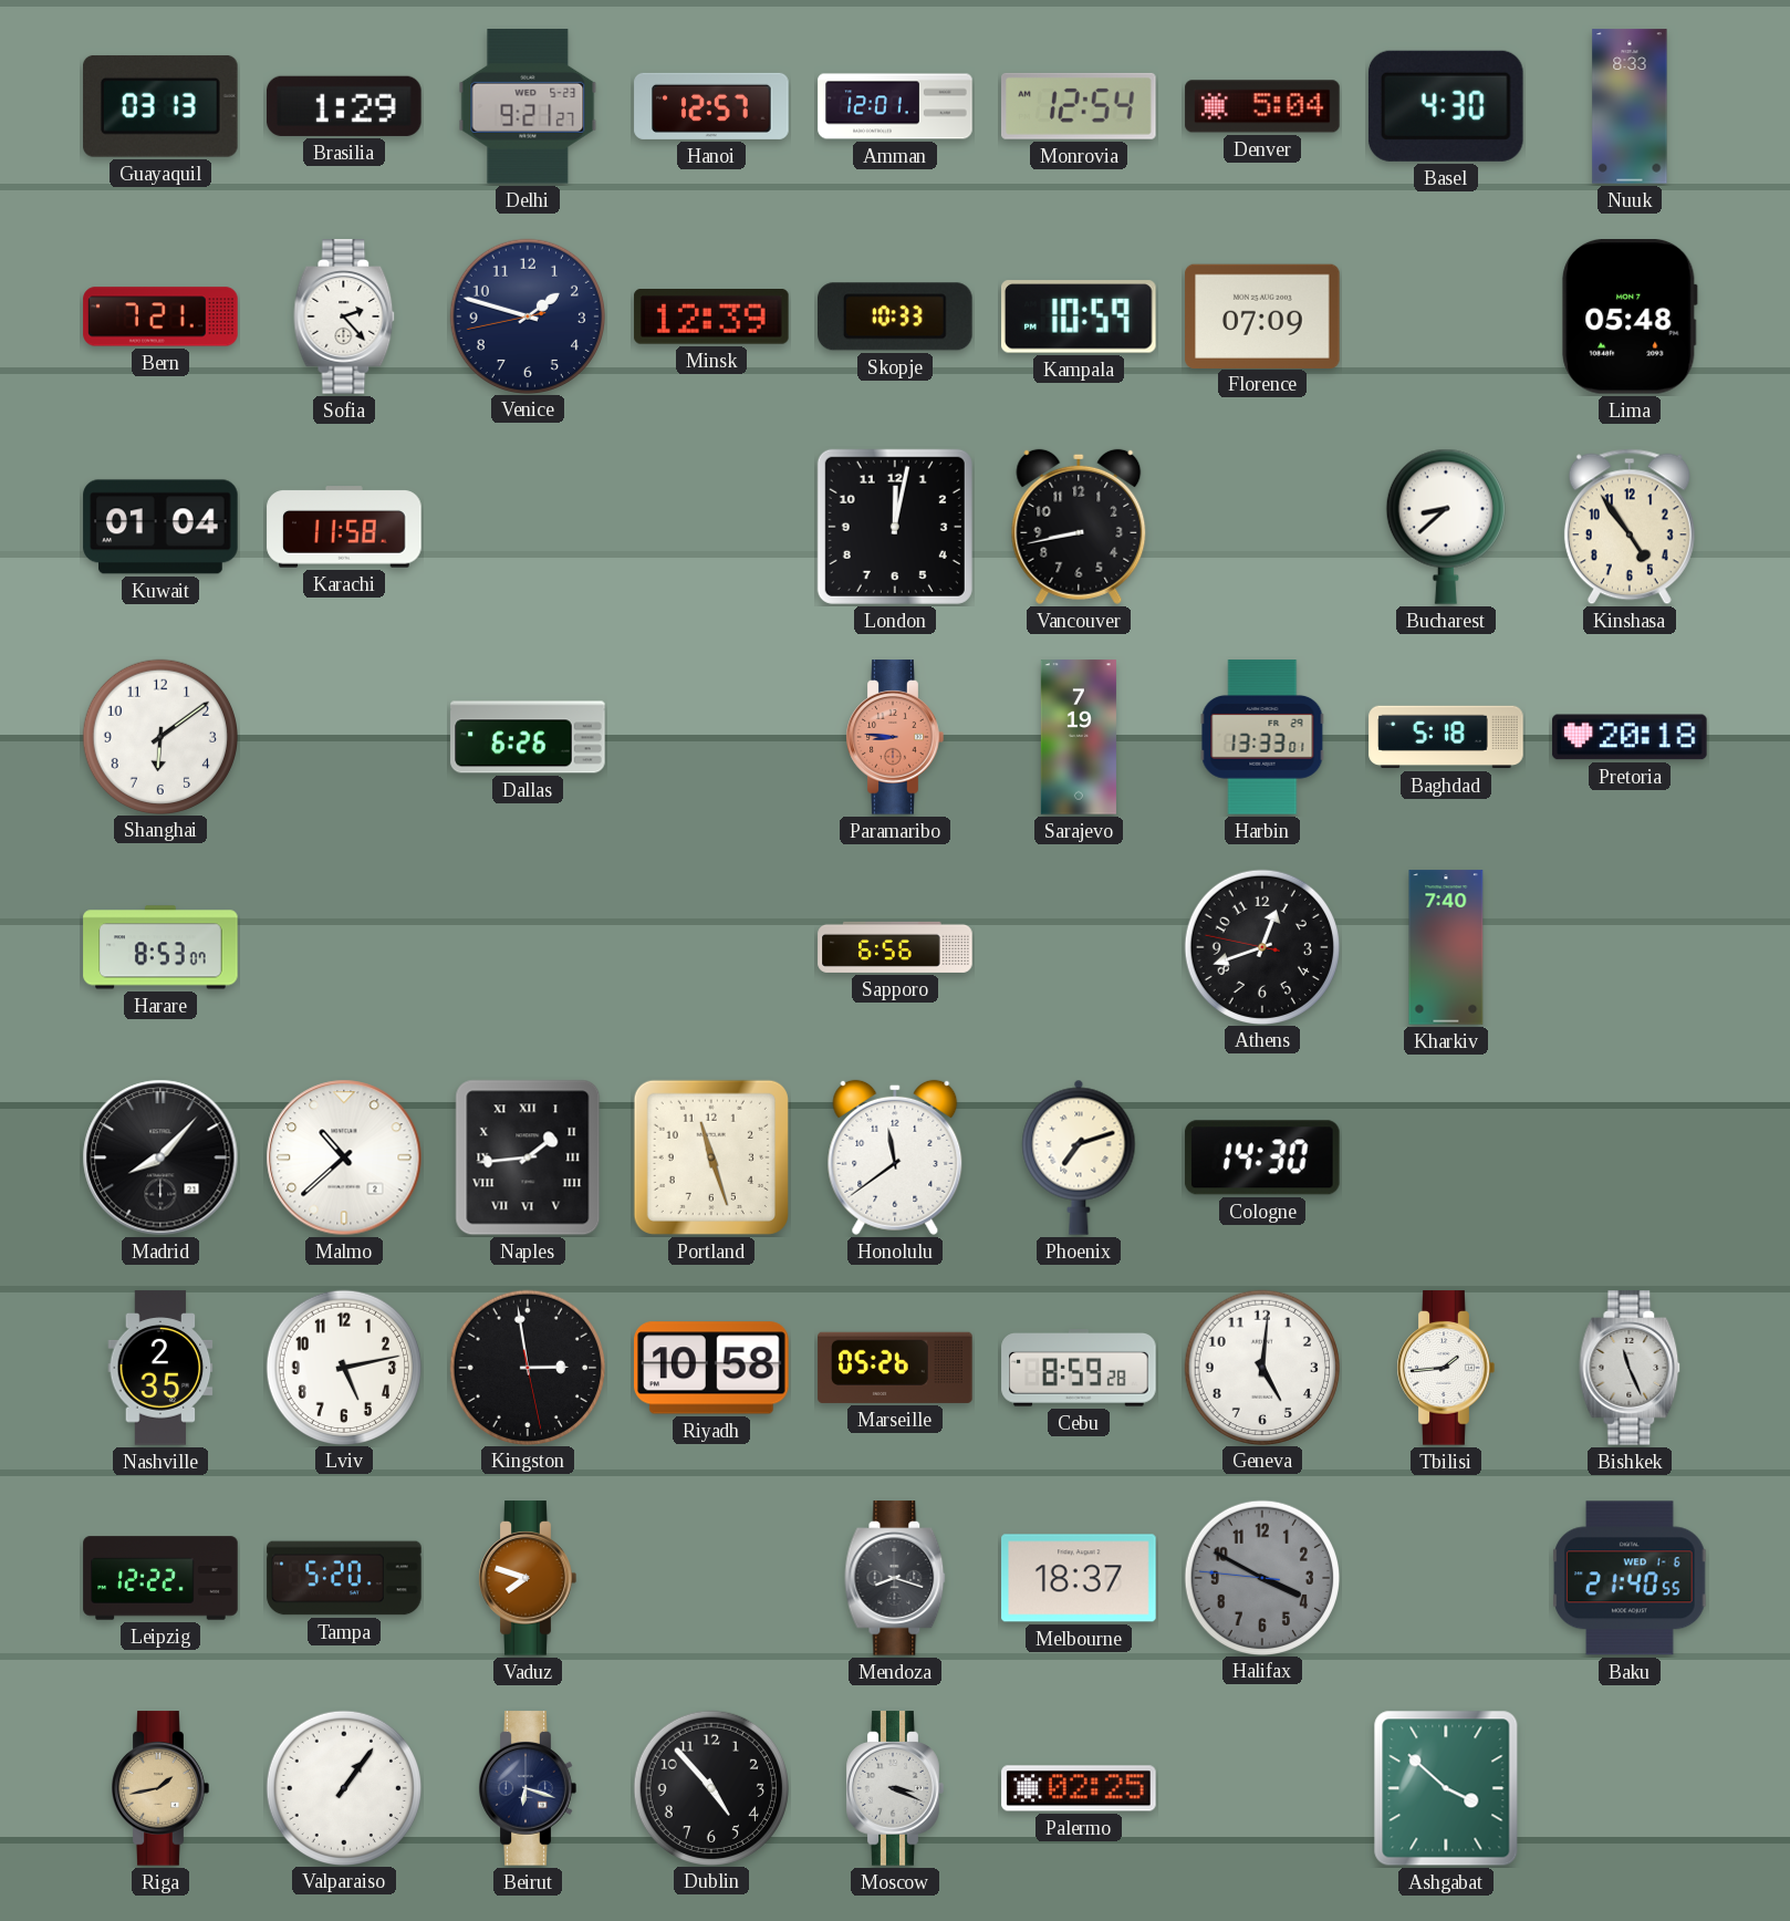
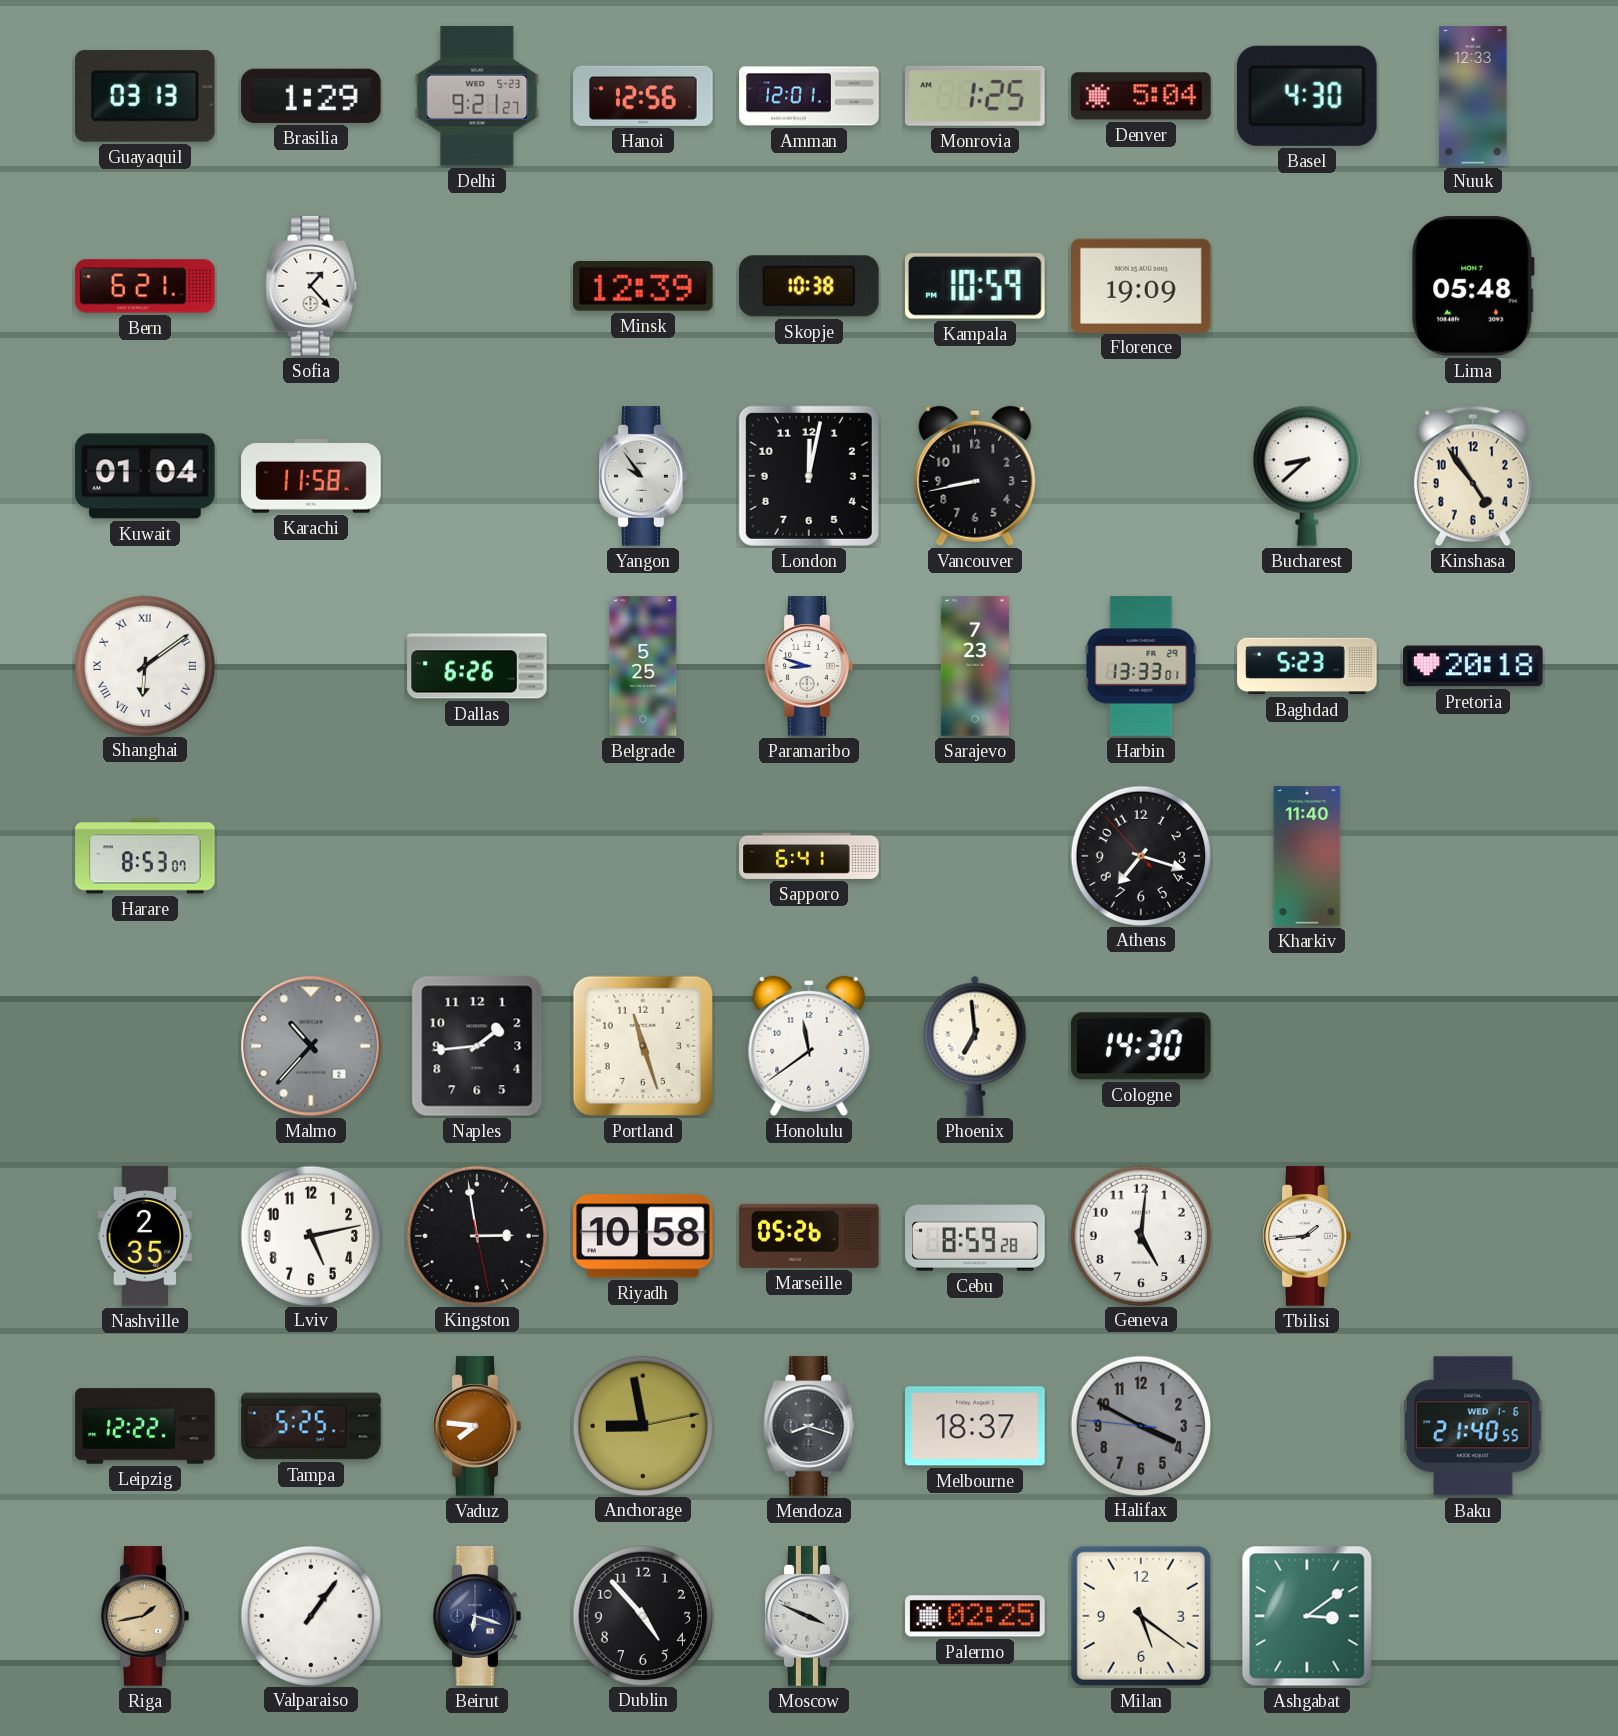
Hanoi: 12:57 -> 12:56 (643, 96)
Monrovia: 12:54 -> 1:25 (976, 96)
Nuuk: 8:33 -> 12:33 (1473, 96)
Bern: 7:21 -> 6:21 (145, 286)
Sofia: 2:23 -> 1:23 (311, 286)
Venice: 1:47 -> none (527, 315)
Skopje: 10:33 -> 10:38 (810, 286)
Florence: 07:09 -> 19:09 (1141, 285)
Yangon: none -> 9:54 (643, 476)
Shanghai numerals: Arabic -> Roman (144, 665)
Belgrade: none -> 5:25 (643, 666)
Paramaribo: 8:46 -> 8:48 (809, 666)
Paramaribo dial: salmon -> white (809, 666)
Sarajevo: 7:19 -> 7:23 (975, 666)
Baghdad: 5:18 -> 5:23 (1307, 666)
Sapporo: 6:56 -> 6:41 (809, 856)
Athens: 12:41 -> 7:17 (1140, 855)
Kharkiv: 7:40 -> 11:40 (1307, 856)
Madrid: 8:07 -> none (160, 1157)
Malmo: 10:38 -> 10:37 (311, 1046)
Malmo dial: white -> grey (311, 1046)
Naples numerals: Roman -> Arabic (477, 1046)
Phoenix: 7:12 -> 6:59 (975, 1046)
Bishkek: 11:26 -> none (1630, 1368)
Tampa: 5:20 -> 5:25 (311, 1426)
Vaduz: 7:48 -> 7:46 (477, 1426)
Anchorage: none -> 8:58 (642, 1425)
Moscow: 3:19 -> 3:49 (809, 1616)
Milan: none -> 5:21 (1141, 1616)
Ashgabat: 3:52 -> 3:09 (1307, 1616)
